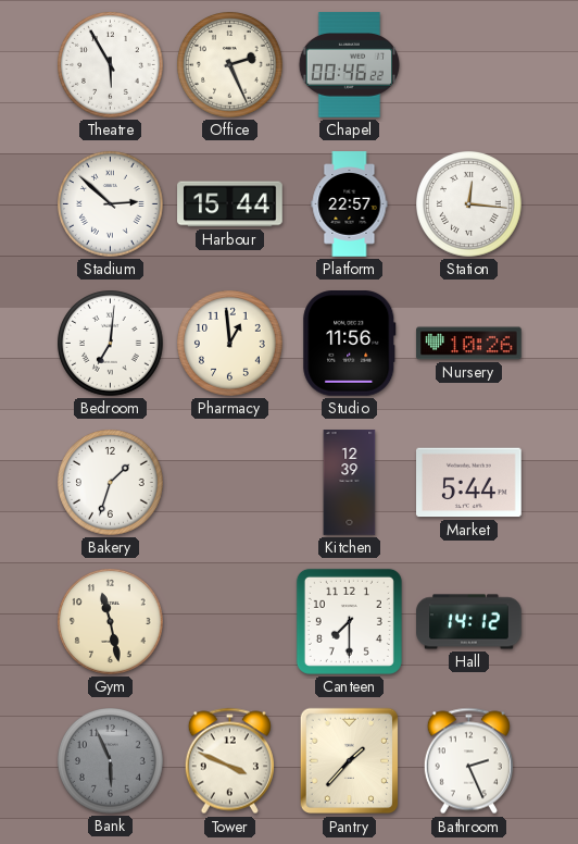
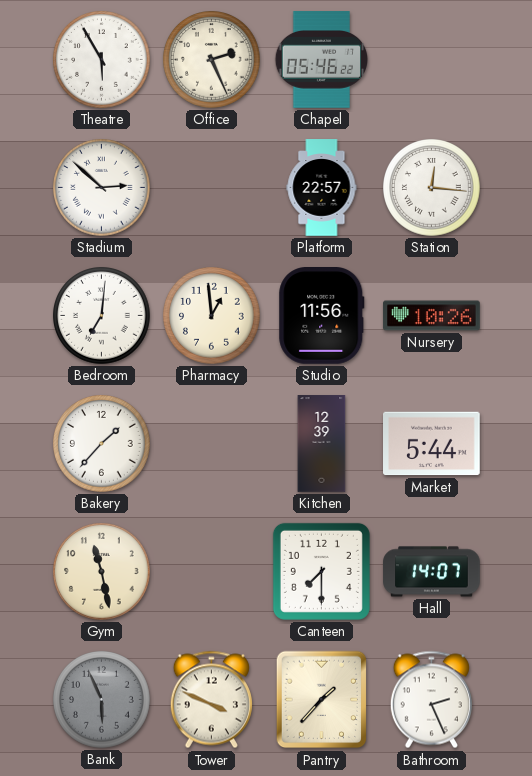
Chapel: 00:46 -> 05:46 (322, 60)
Harbour: 15:44 -> none (230, 204)
Bakery: 1:33 -> 1:37 (102, 444)
Hall: 14:12 -> 14:07 (432, 572)
